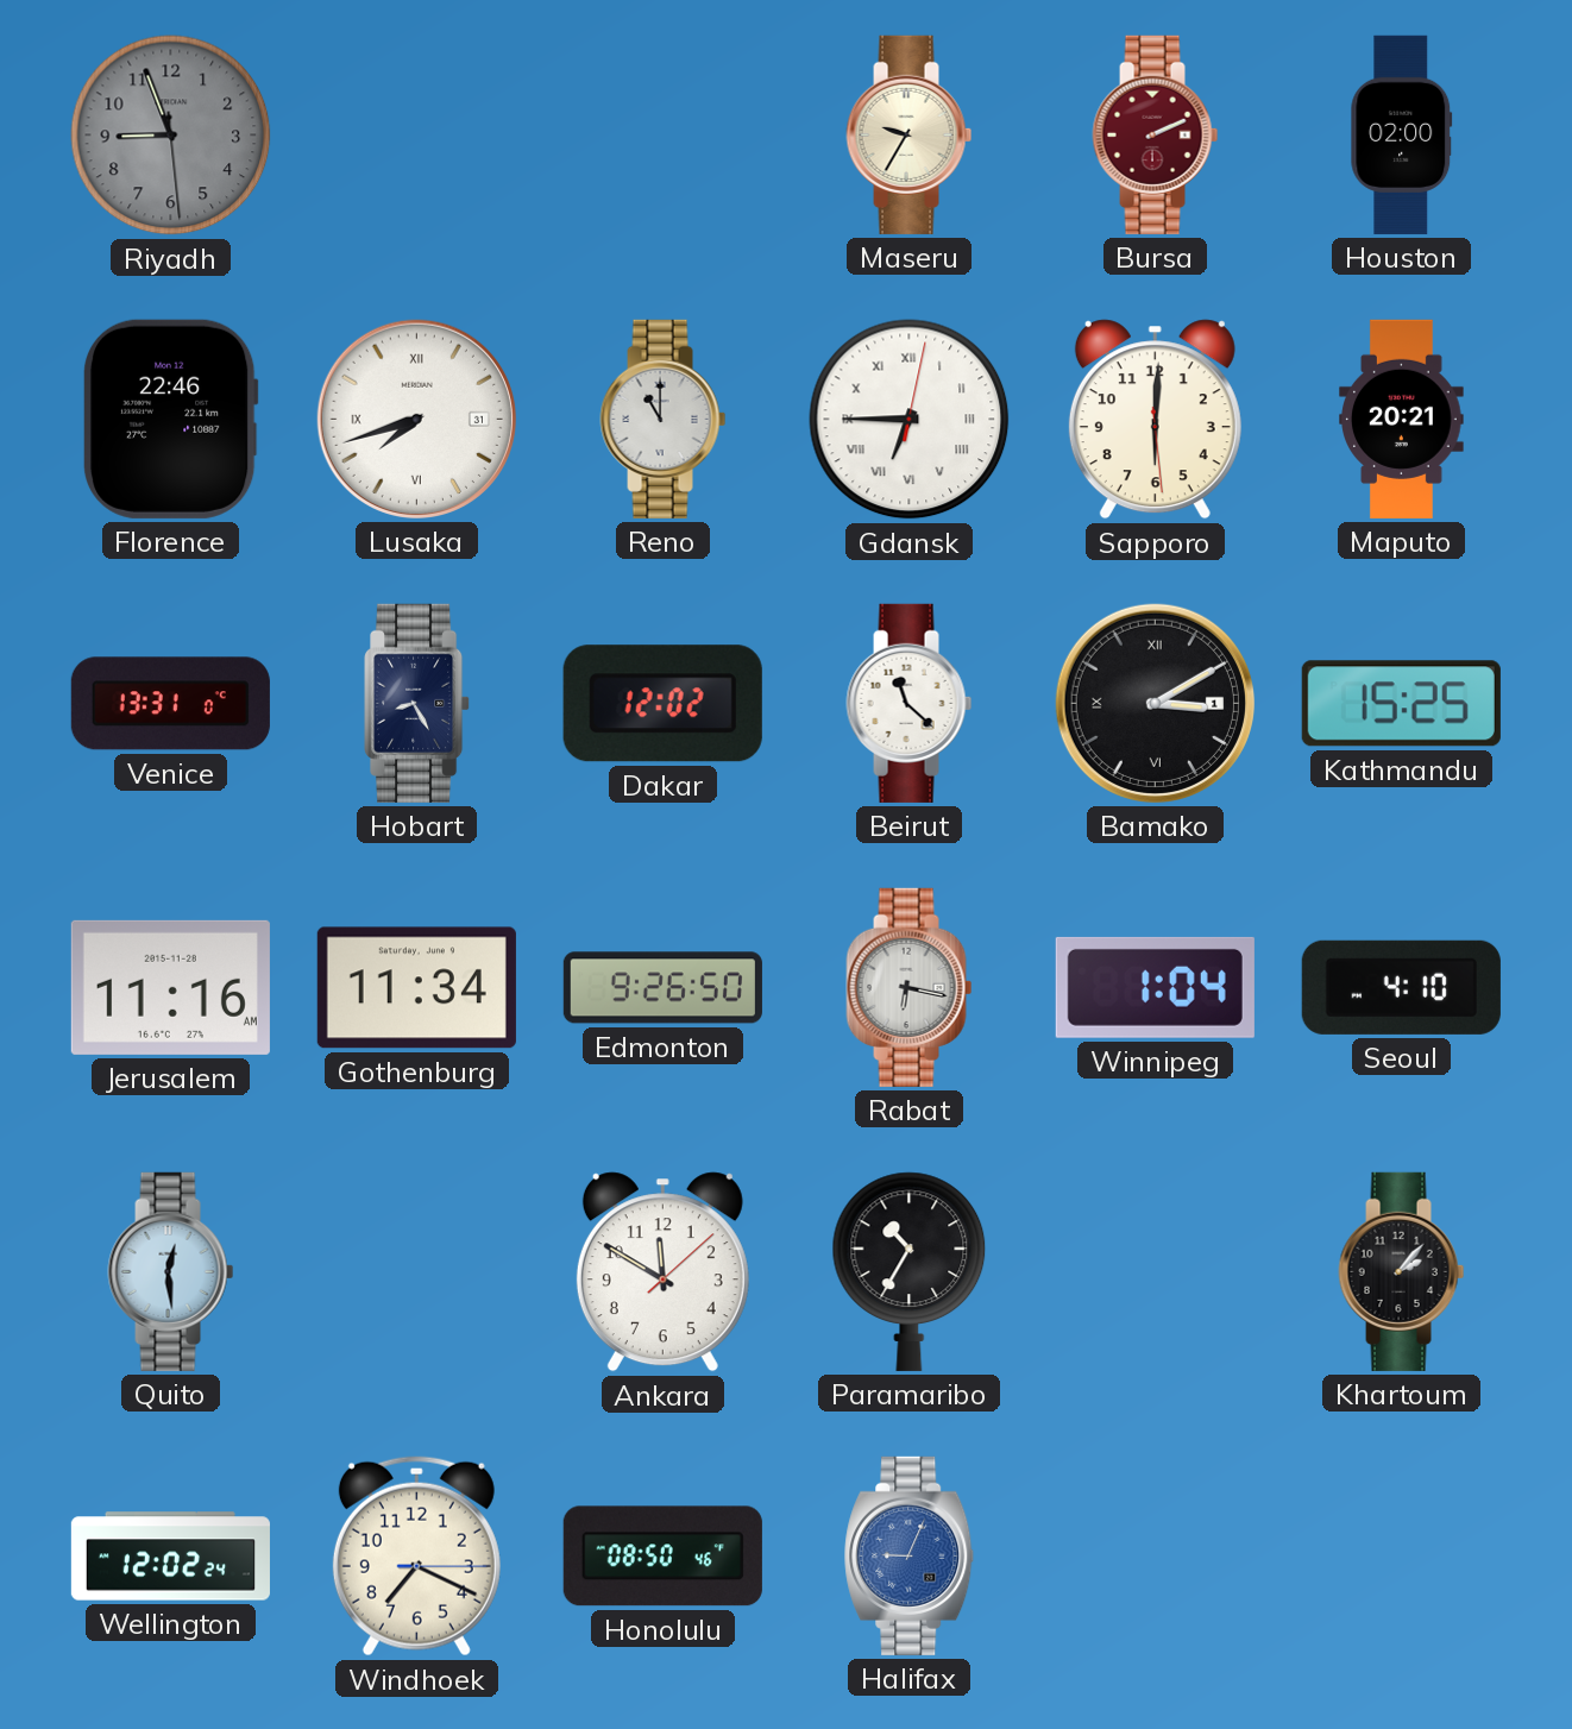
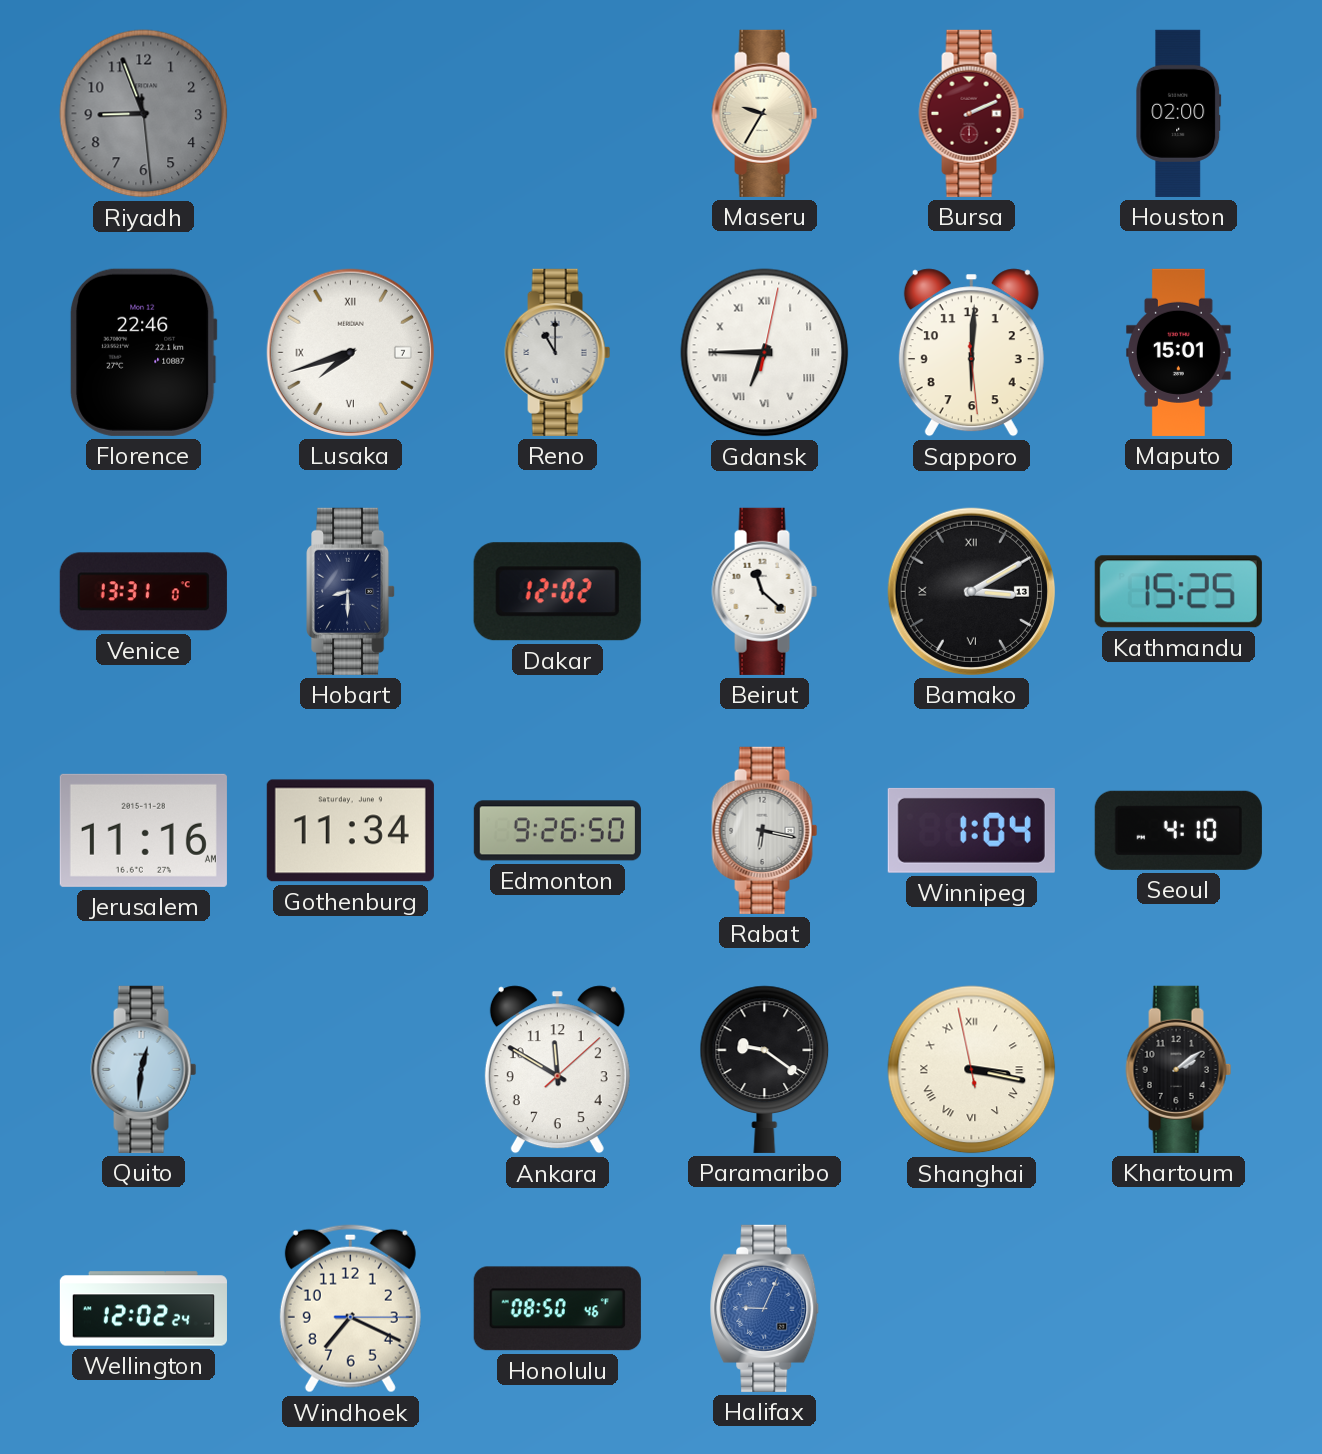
Lusaka date: 31 -> 7 (350, 352)
Maputo: 20:21 -> 15:01 (1179, 352)
Hobart: 8:25 -> 8:30 (351, 591)
Bamako date: 1 -> 13 (971, 591)
Quito: 12:29 -> 12:31 (144, 1069)
Paramaribo: 10:35 -> 9:21 (765, 1069)
Shanghai: none -> 3:16 (972, 1070)
Khartoum: 2:07 -> 2:09 (1179, 1069)
